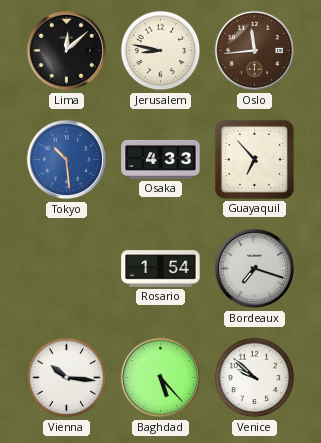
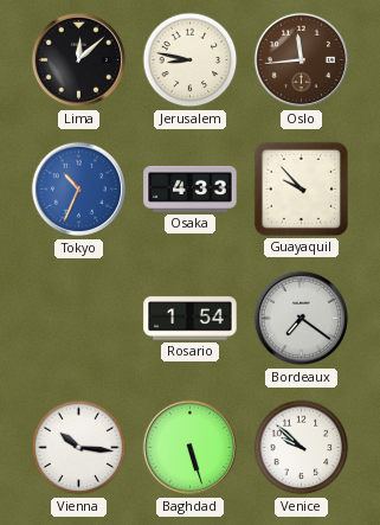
Tokyo: 10:29 -> 10:34 (79, 190)
Guayaquil: 6:53 -> 9:53 (301, 188)
Bordeaux: 7:18 -> 7:21 (302, 319)
Baghdad: 5:23 -> 5:27 (191, 448)
